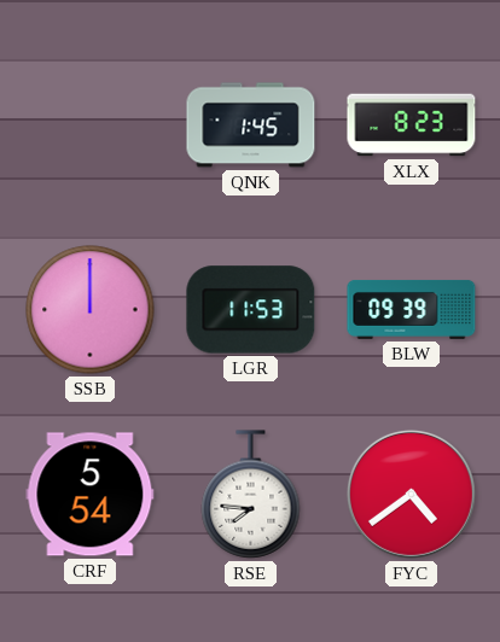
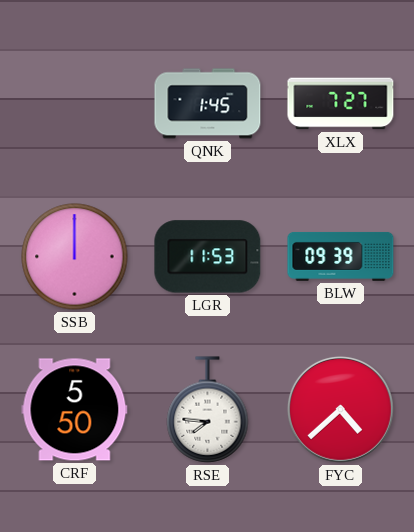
XLX: 8:23 -> 7:27 (341, 104)
CRF: 5:54 -> 5:50 (75, 410)
FYC: 4:39 -> 4:38 (340, 409)
